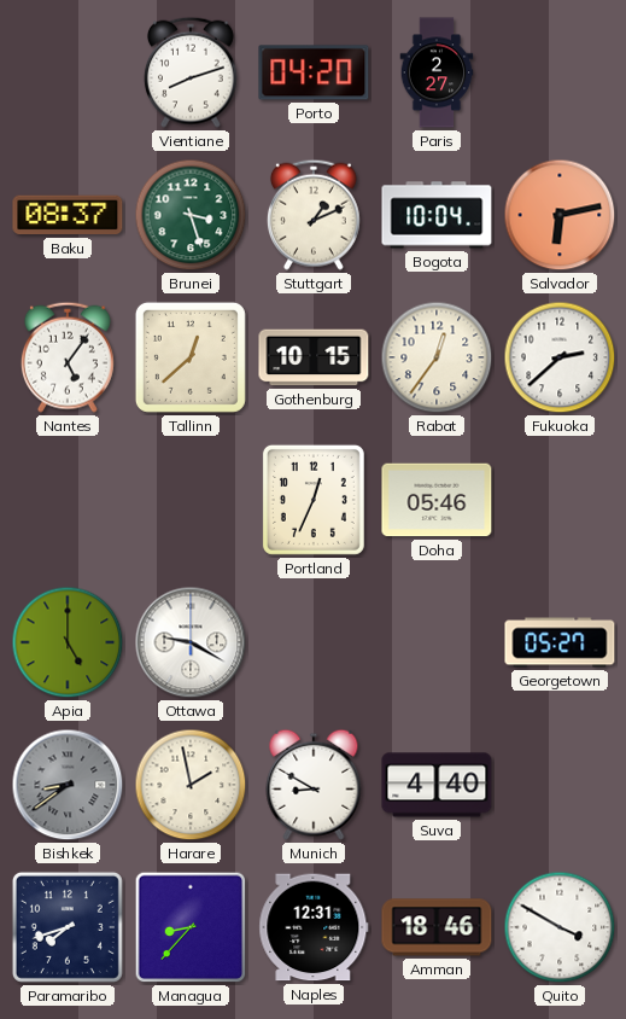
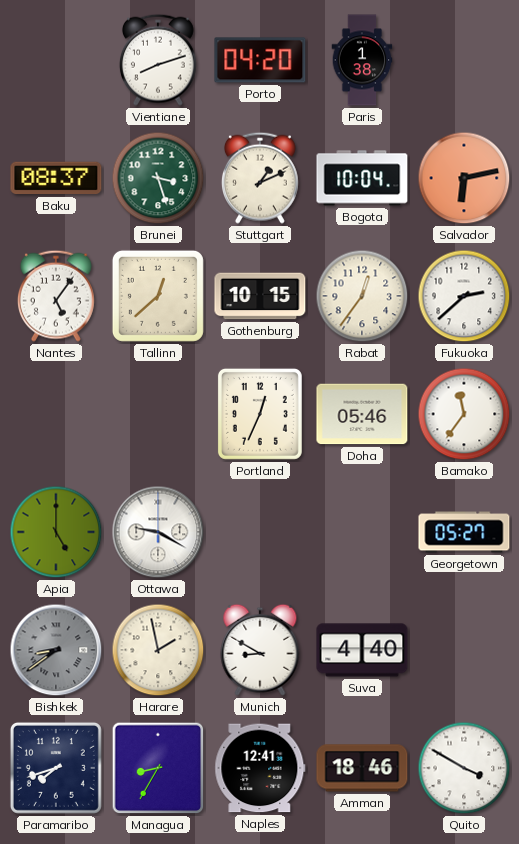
Paris: 2:27 -> 1:38 (362, 60)
Bamako: none -> 11:36 (464, 414)
Managua: 8:37 -> 8:35 (158, 768)
Naples: 12:31 -> 12:41 (260, 768)
